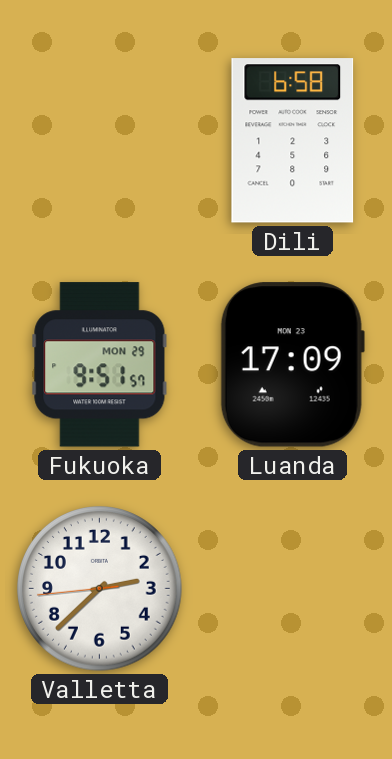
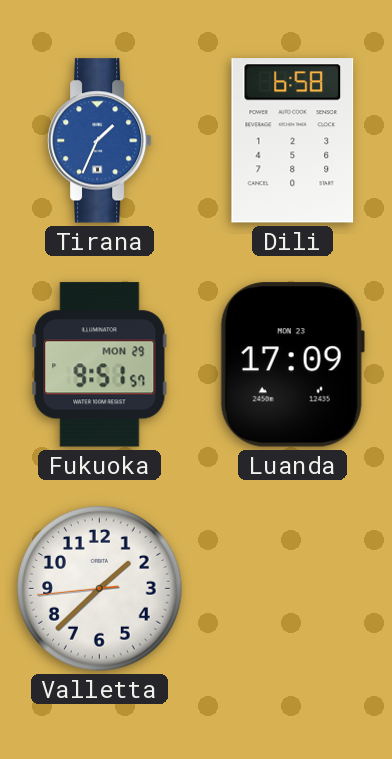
Tirana: none -> 1:34 (99, 141)
Valletta: 2:37 -> 1:37 (100, 589)
